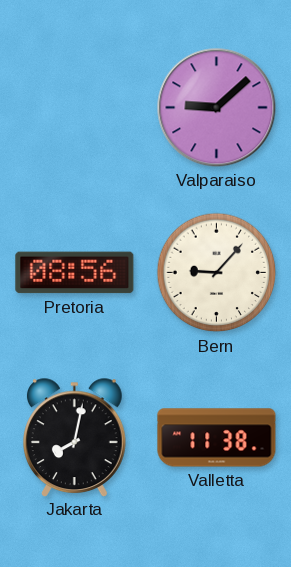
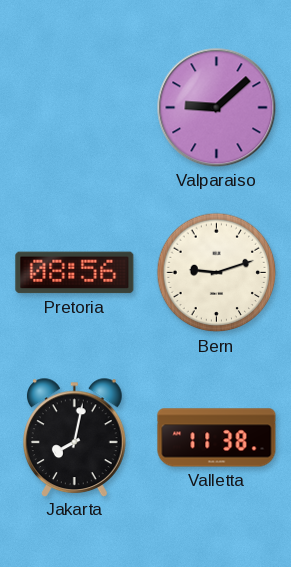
Bern: 9:07 -> 9:12 (217, 273)
